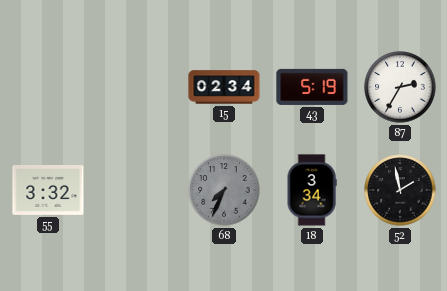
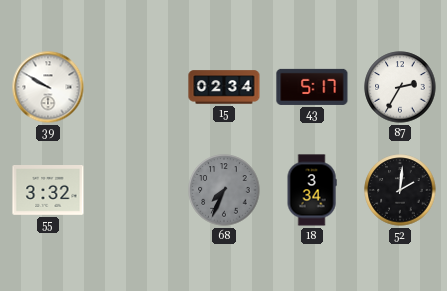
39: none -> 9:50 (48, 87)
43: 5:19 -> 5:17 (312, 87)
52: 1:58 -> 2:01 (400, 190)
